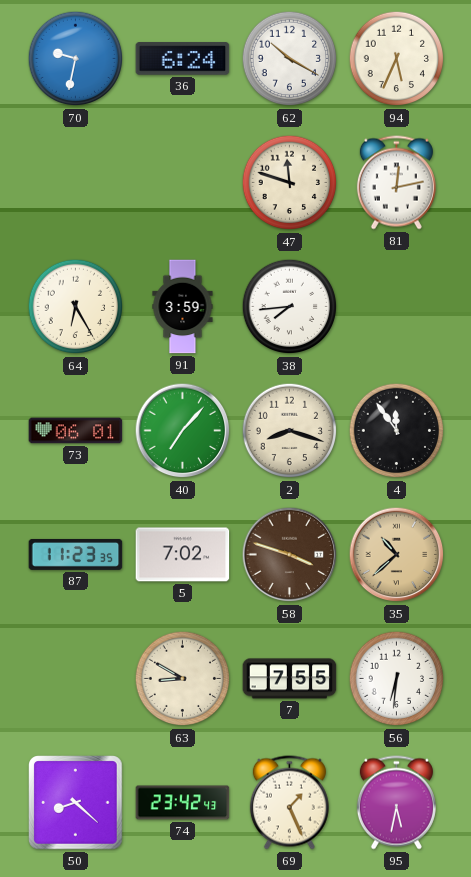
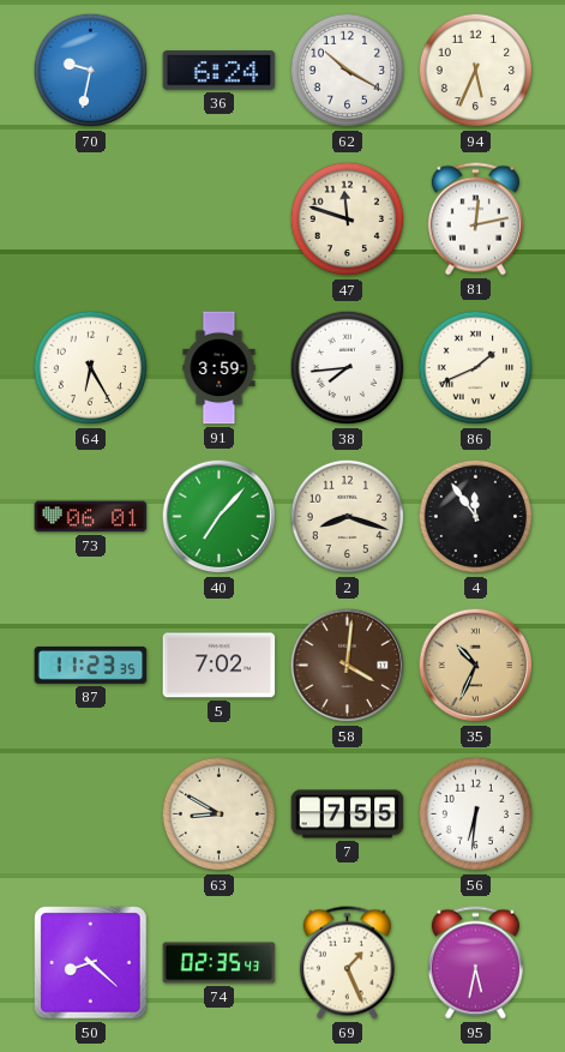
86: none -> 1:41 (476, 368)
58: 3:48 -> 4:01 (348, 666)
35: 10:38 -> 10:34 (476, 666)
74: 23:42 -> 02:35 (220, 963)
